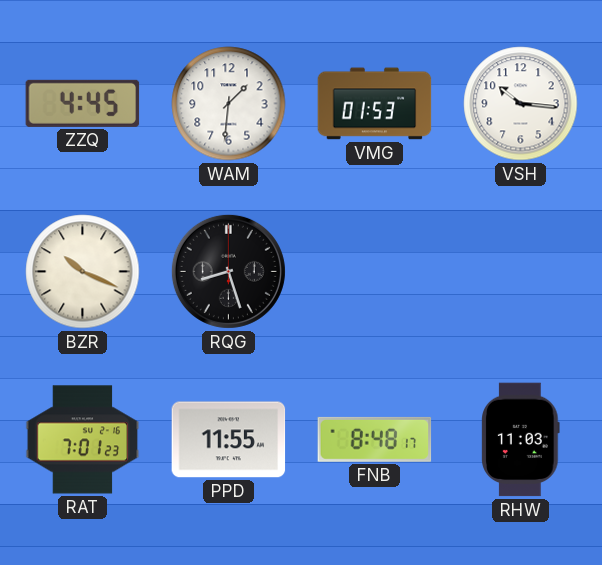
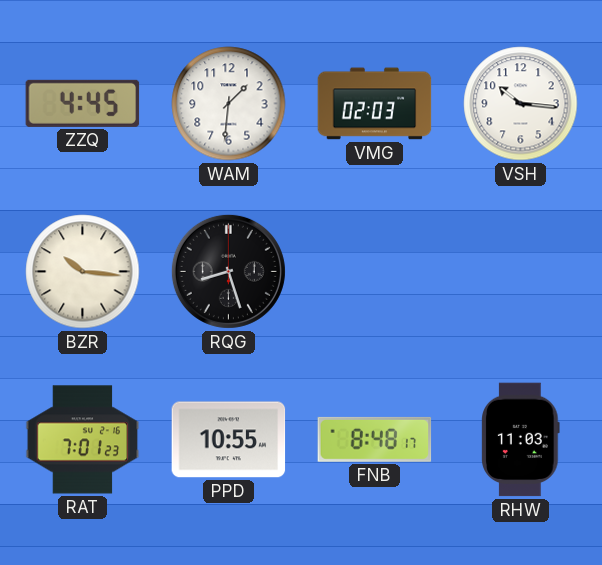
VMG: 01:53 -> 02:03 (375, 104)
BZR: 10:19 -> 10:16 (83, 272)
PPD: 11:55 -> 10:55 (229, 440)
